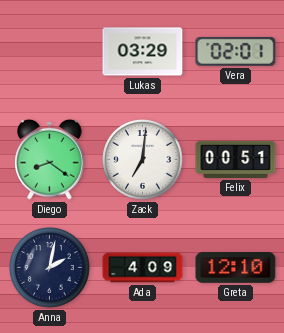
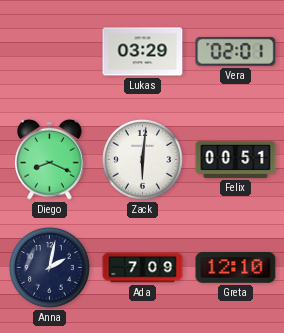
Diego: 8:21 -> 8:19 (50, 159)
Zack: 7:01 -> 6:01 (143, 160)
Ada: 4:09 -> 7:09 (143, 268)
